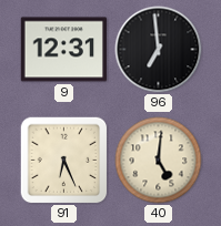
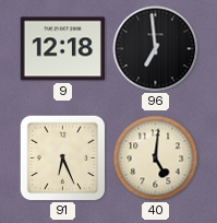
9: 12:31 -> 12:18 (63, 49)
